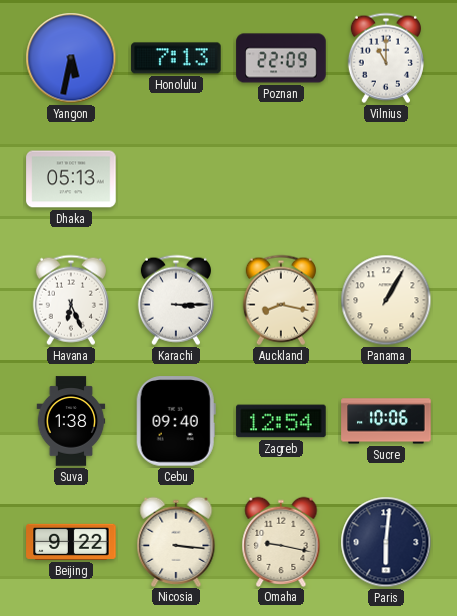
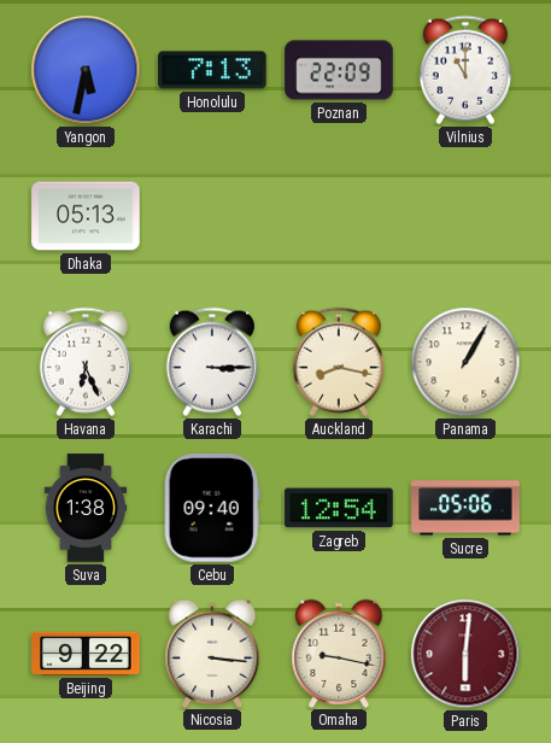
Sucre: 10:06 -> 05:06 (465, 508)
Paris dial: navy -> burgundy (465, 654)
